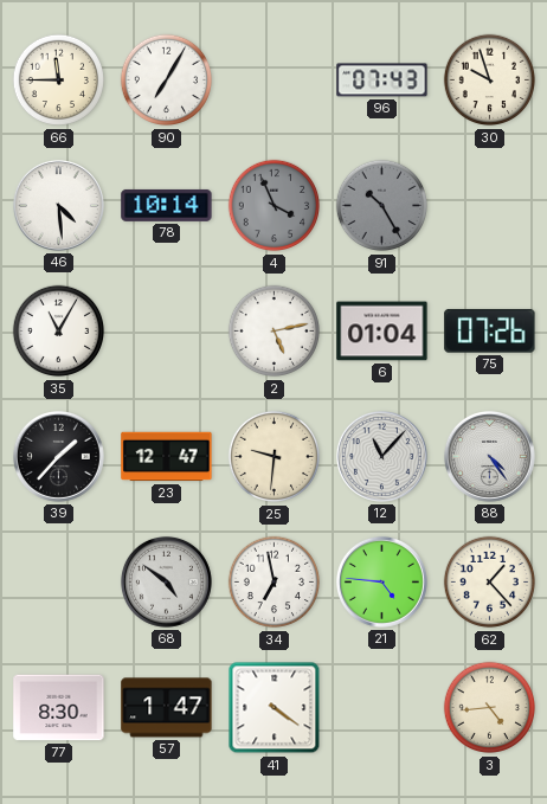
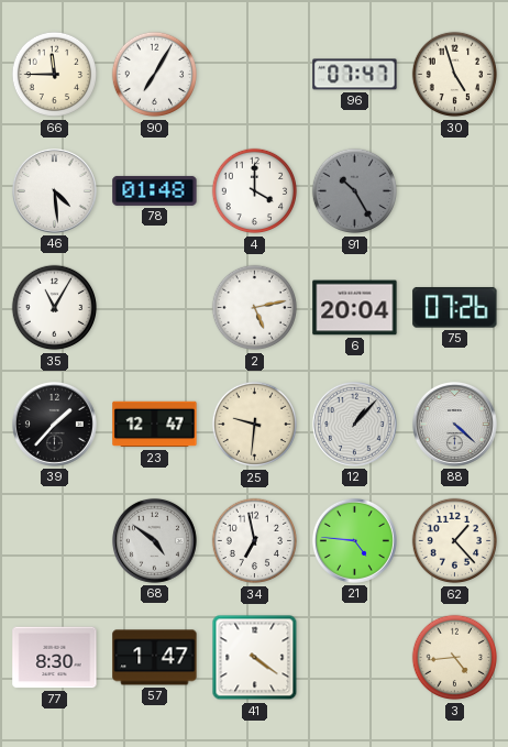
96: 07:43 -> 07:47 (355, 75)
30: 9:57 -> 4:57 (455, 75)
78: 10:14 -> 01:48 (155, 190)
4: 3:56 -> 4:00 (255, 191)
4 dial: grey -> white (255, 191)
6: 01:04 -> 20:04 (355, 308)
12: 11:07 -> 1:07 (354, 424)
88: 4:24 -> 4:22 (454, 424)
